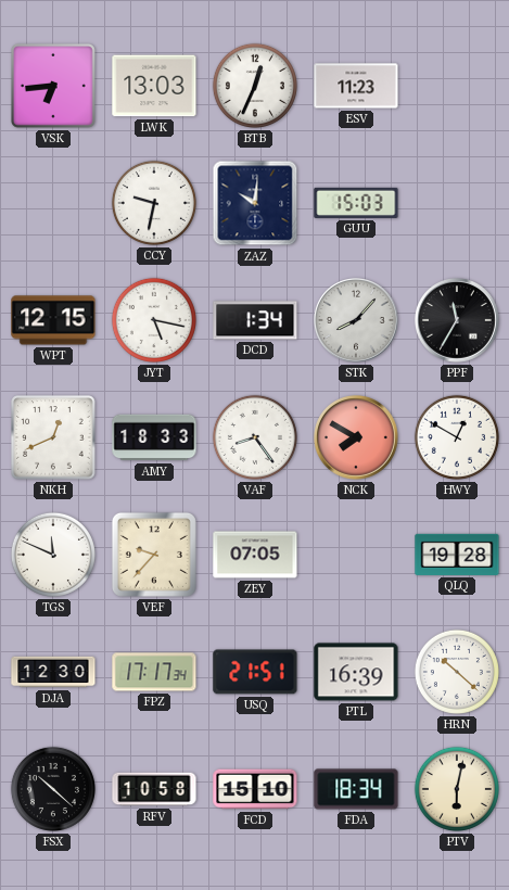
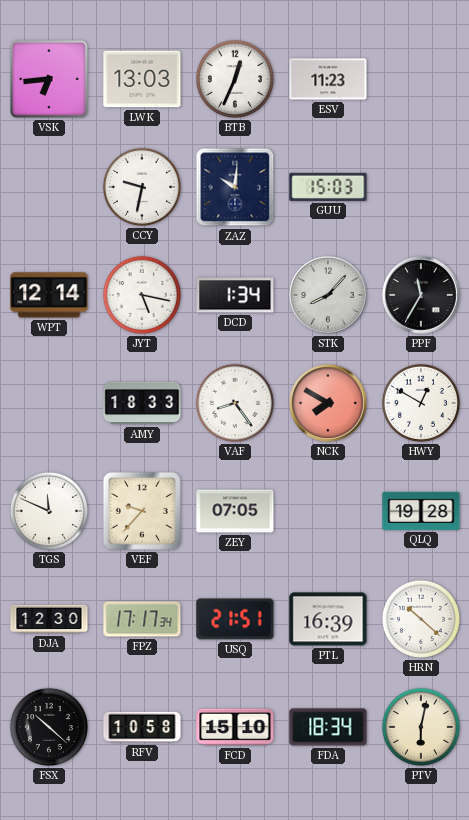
WPT: 12:15 -> 12:14 (49, 295)
NKH: 12:41 -> none (53, 437)
